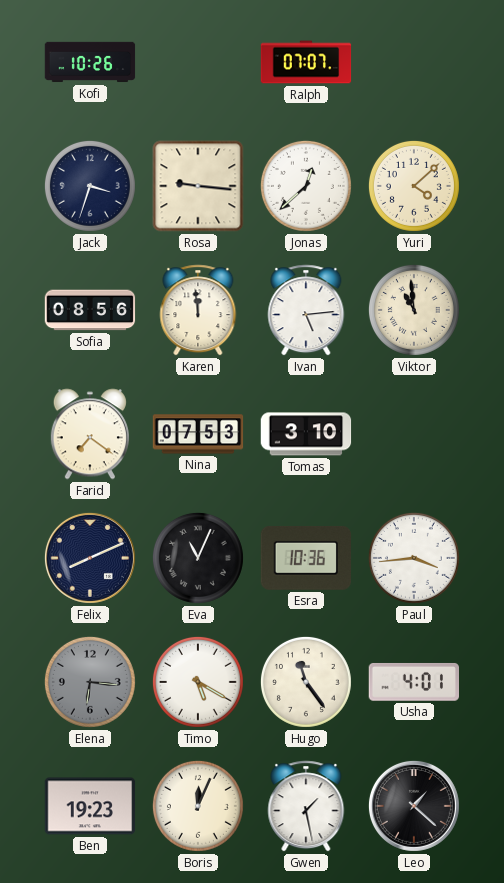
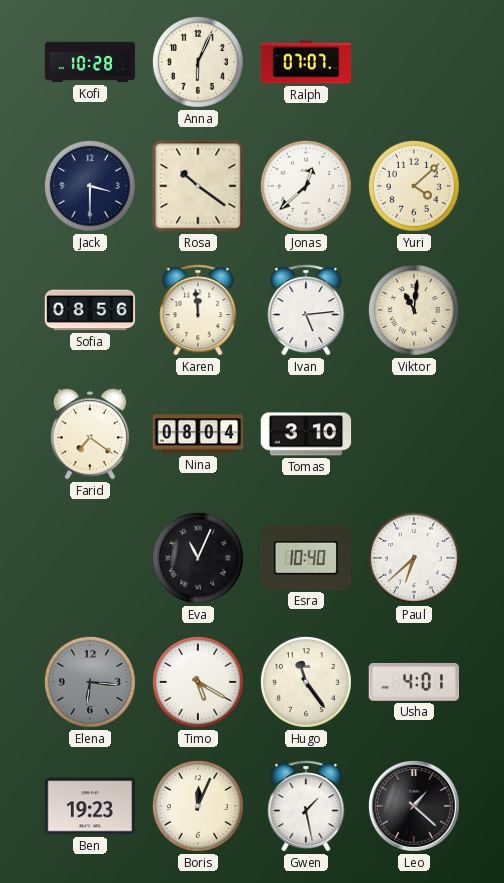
Kofi: 10:26 -> 10:28 (90, 62)
Anna: none -> 6:04 (198, 62)
Jack: 3:33 -> 3:30 (90, 186)
Rosa: 9:16 -> 10:21 (198, 186)
Viktor: 10:59 -> 11:01 (414, 310)
Nina: 07:53 -> 08:04 (198, 434)
Felix: 8:11 -> none (90, 558)
Esra: 10:36 -> 10:40 (306, 558)
Paul: 3:44 -> 6:38 (414, 558)
